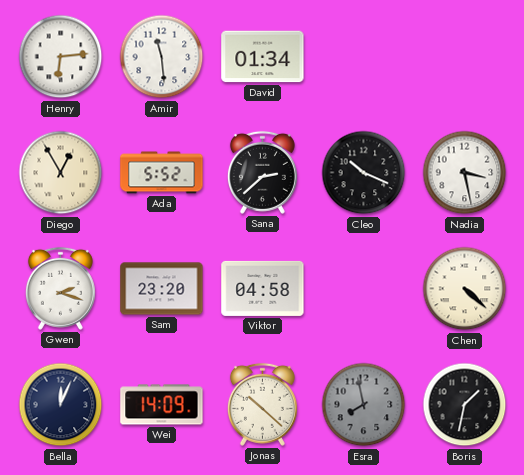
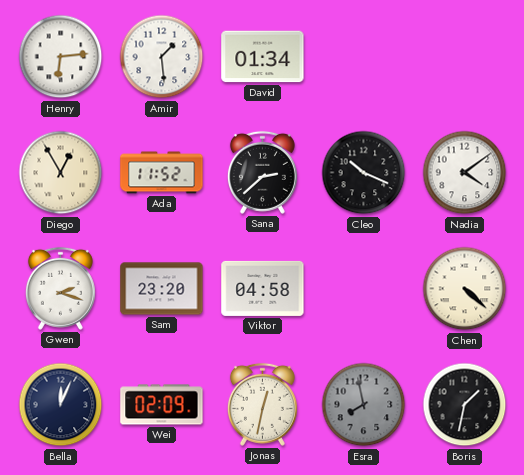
Amir: 11:29 -> 1:29 (162, 57)
Ada: 5:52 -> 11:52 (162, 173)
Nadia: 3:28 -> 4:09 (465, 173)
Wei: 14:09 -> 02:09 (162, 405)
Jonas: 10:22 -> 12:32 (262, 404)
